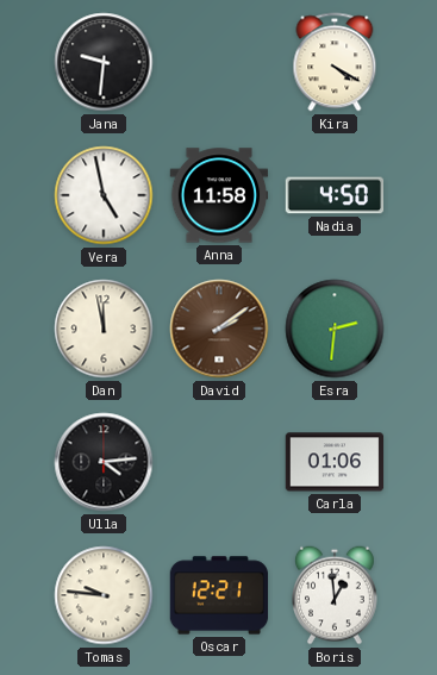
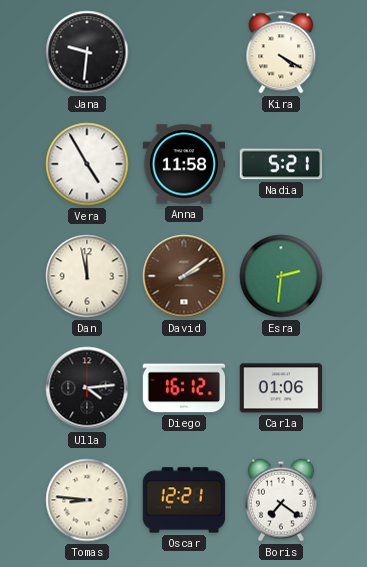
Vera: 4:58 -> 4:55 (87, 164)
Nadia: 4:50 -> 5:21 (281, 164)
Diego: none -> 16:12 (184, 388)
Tomas: 9:46 -> 8:46 (87, 500)
Boris: 12:59 -> 7:21 (282, 500)
